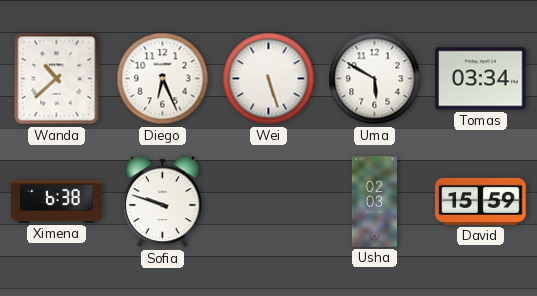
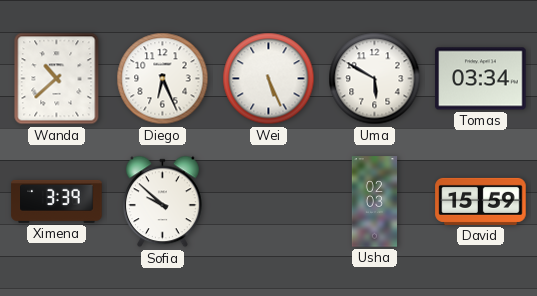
Wei: 5:27 -> 5:26 (269, 79)
Ximena: 6:38 -> 3:39 (57, 201)
Sofia: 9:48 -> 9:52 (162, 202)
